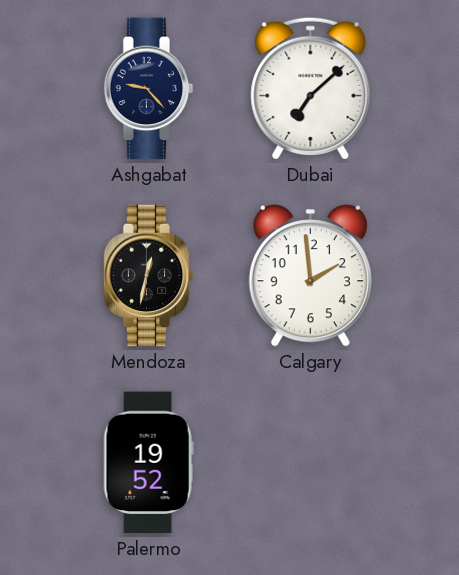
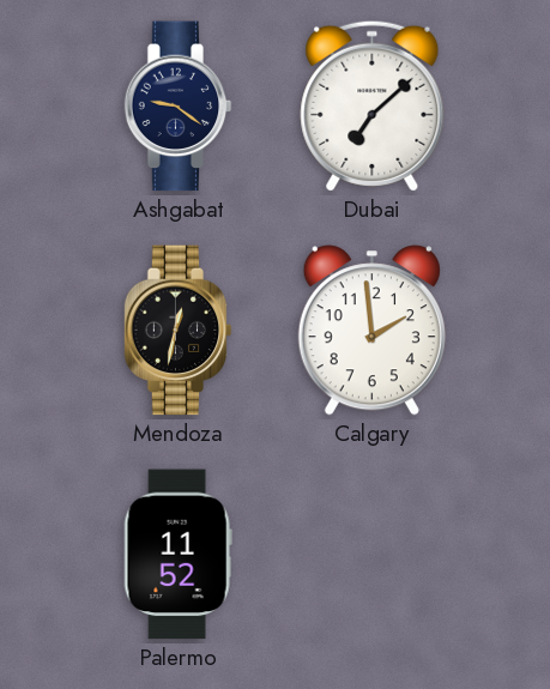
Ashgabat: 9:23 -> 9:21 (179, 107)
Palermo: 19:52 -> 11:52 (177, 555)
